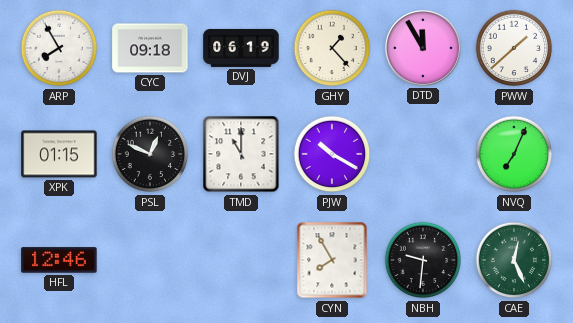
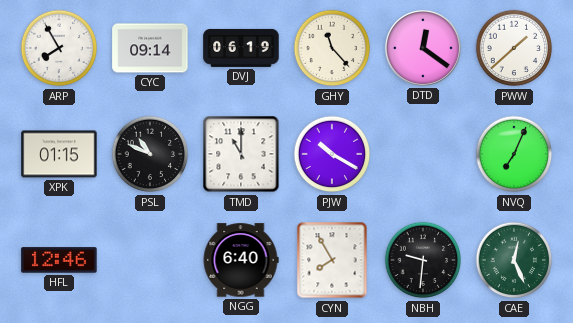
CYC: 09:18 -> 09:14 (150, 48)
GHY: 1:23 -> 11:23 (332, 48)
DTD: 11:55 -> 12:21 (423, 48)
PSL: 12:49 -> 10:49 (150, 154)
NGG: none -> 6:40 (241, 260)
